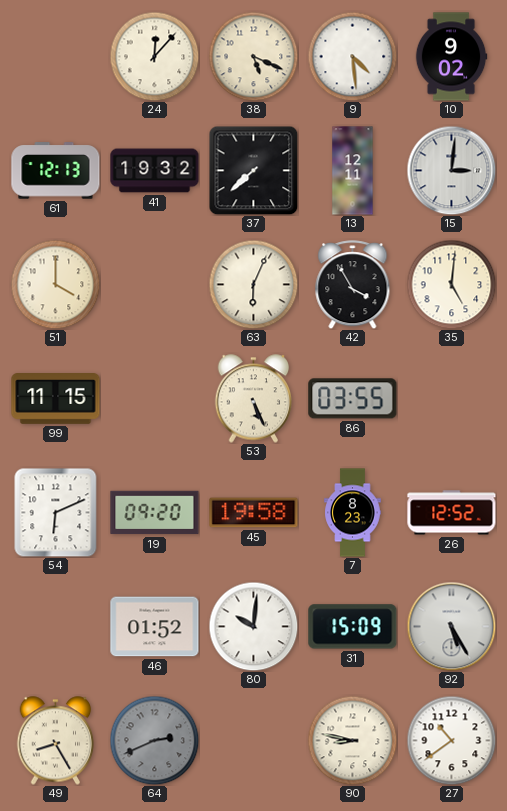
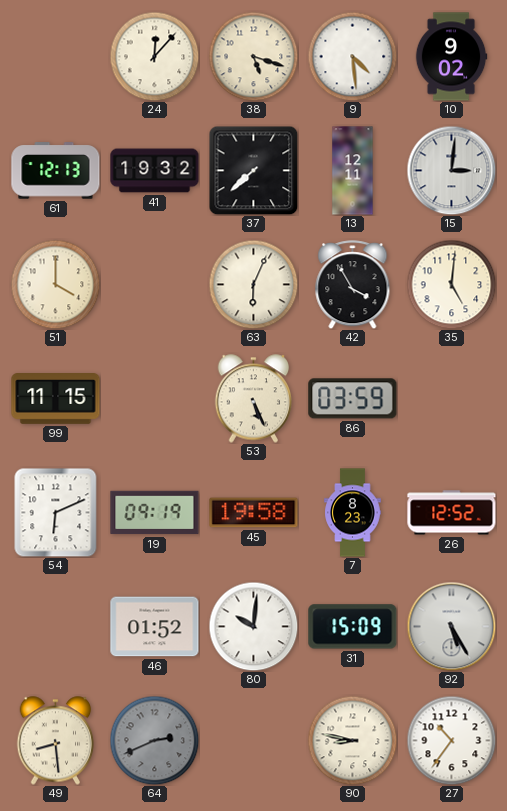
38: 5:19 -> 5:18 (253, 56)
86: 03:55 -> 03:59 (353, 399)
19: 09:20 -> 09:19 (155, 513)
49: 8:25 -> 8:29 (56, 741)
27: 10:39 -> 10:36 (451, 740)
